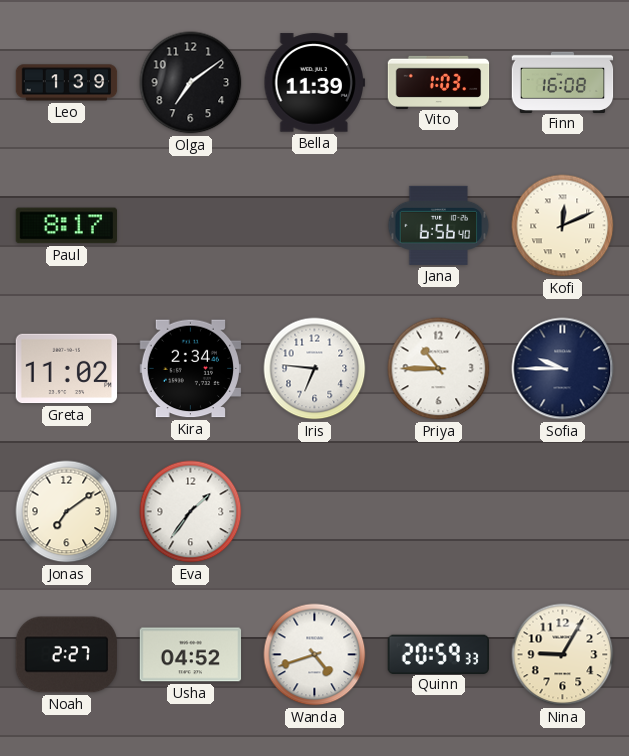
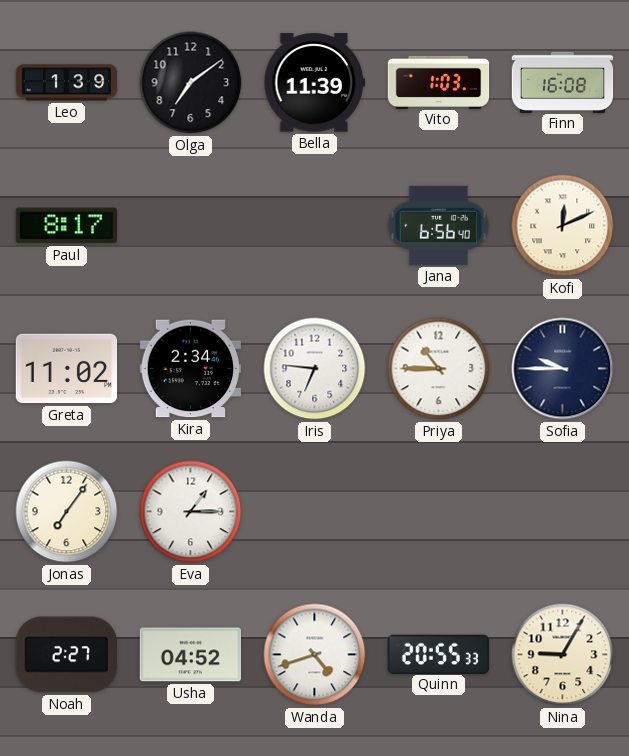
Jonas: 7:09 -> 7:06 (67, 512)
Eva: 1:36 -> 1:15 (191, 512)
Quinn: 20:59 -> 20:55 (438, 654)
